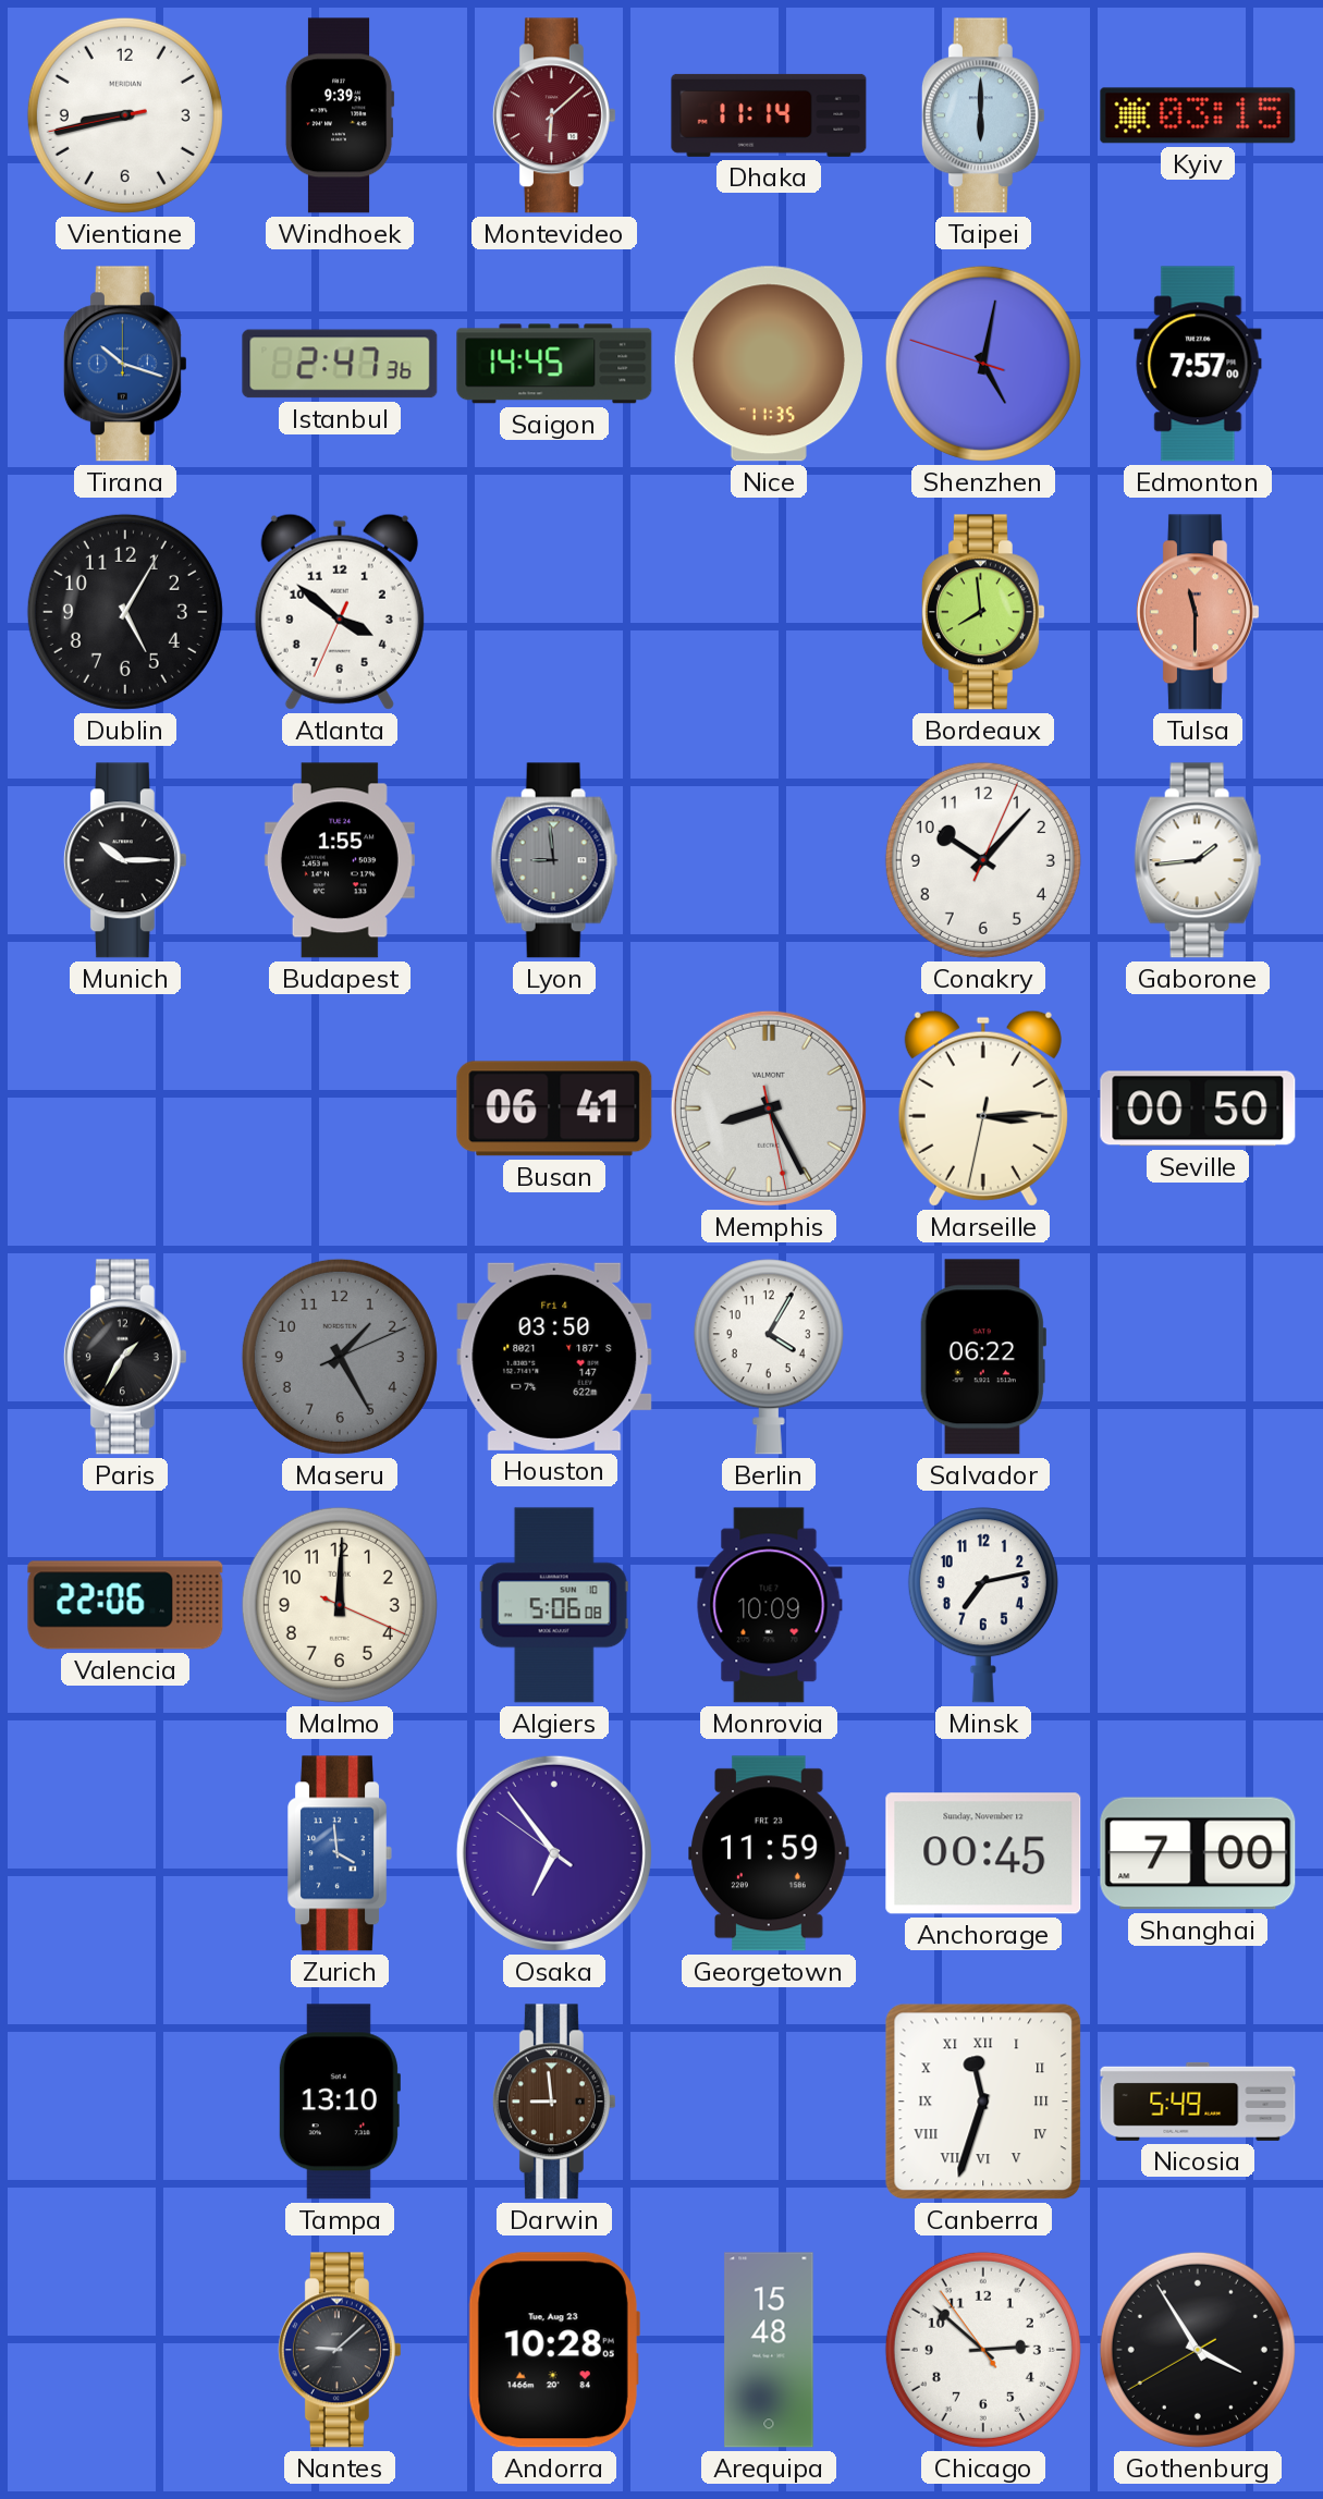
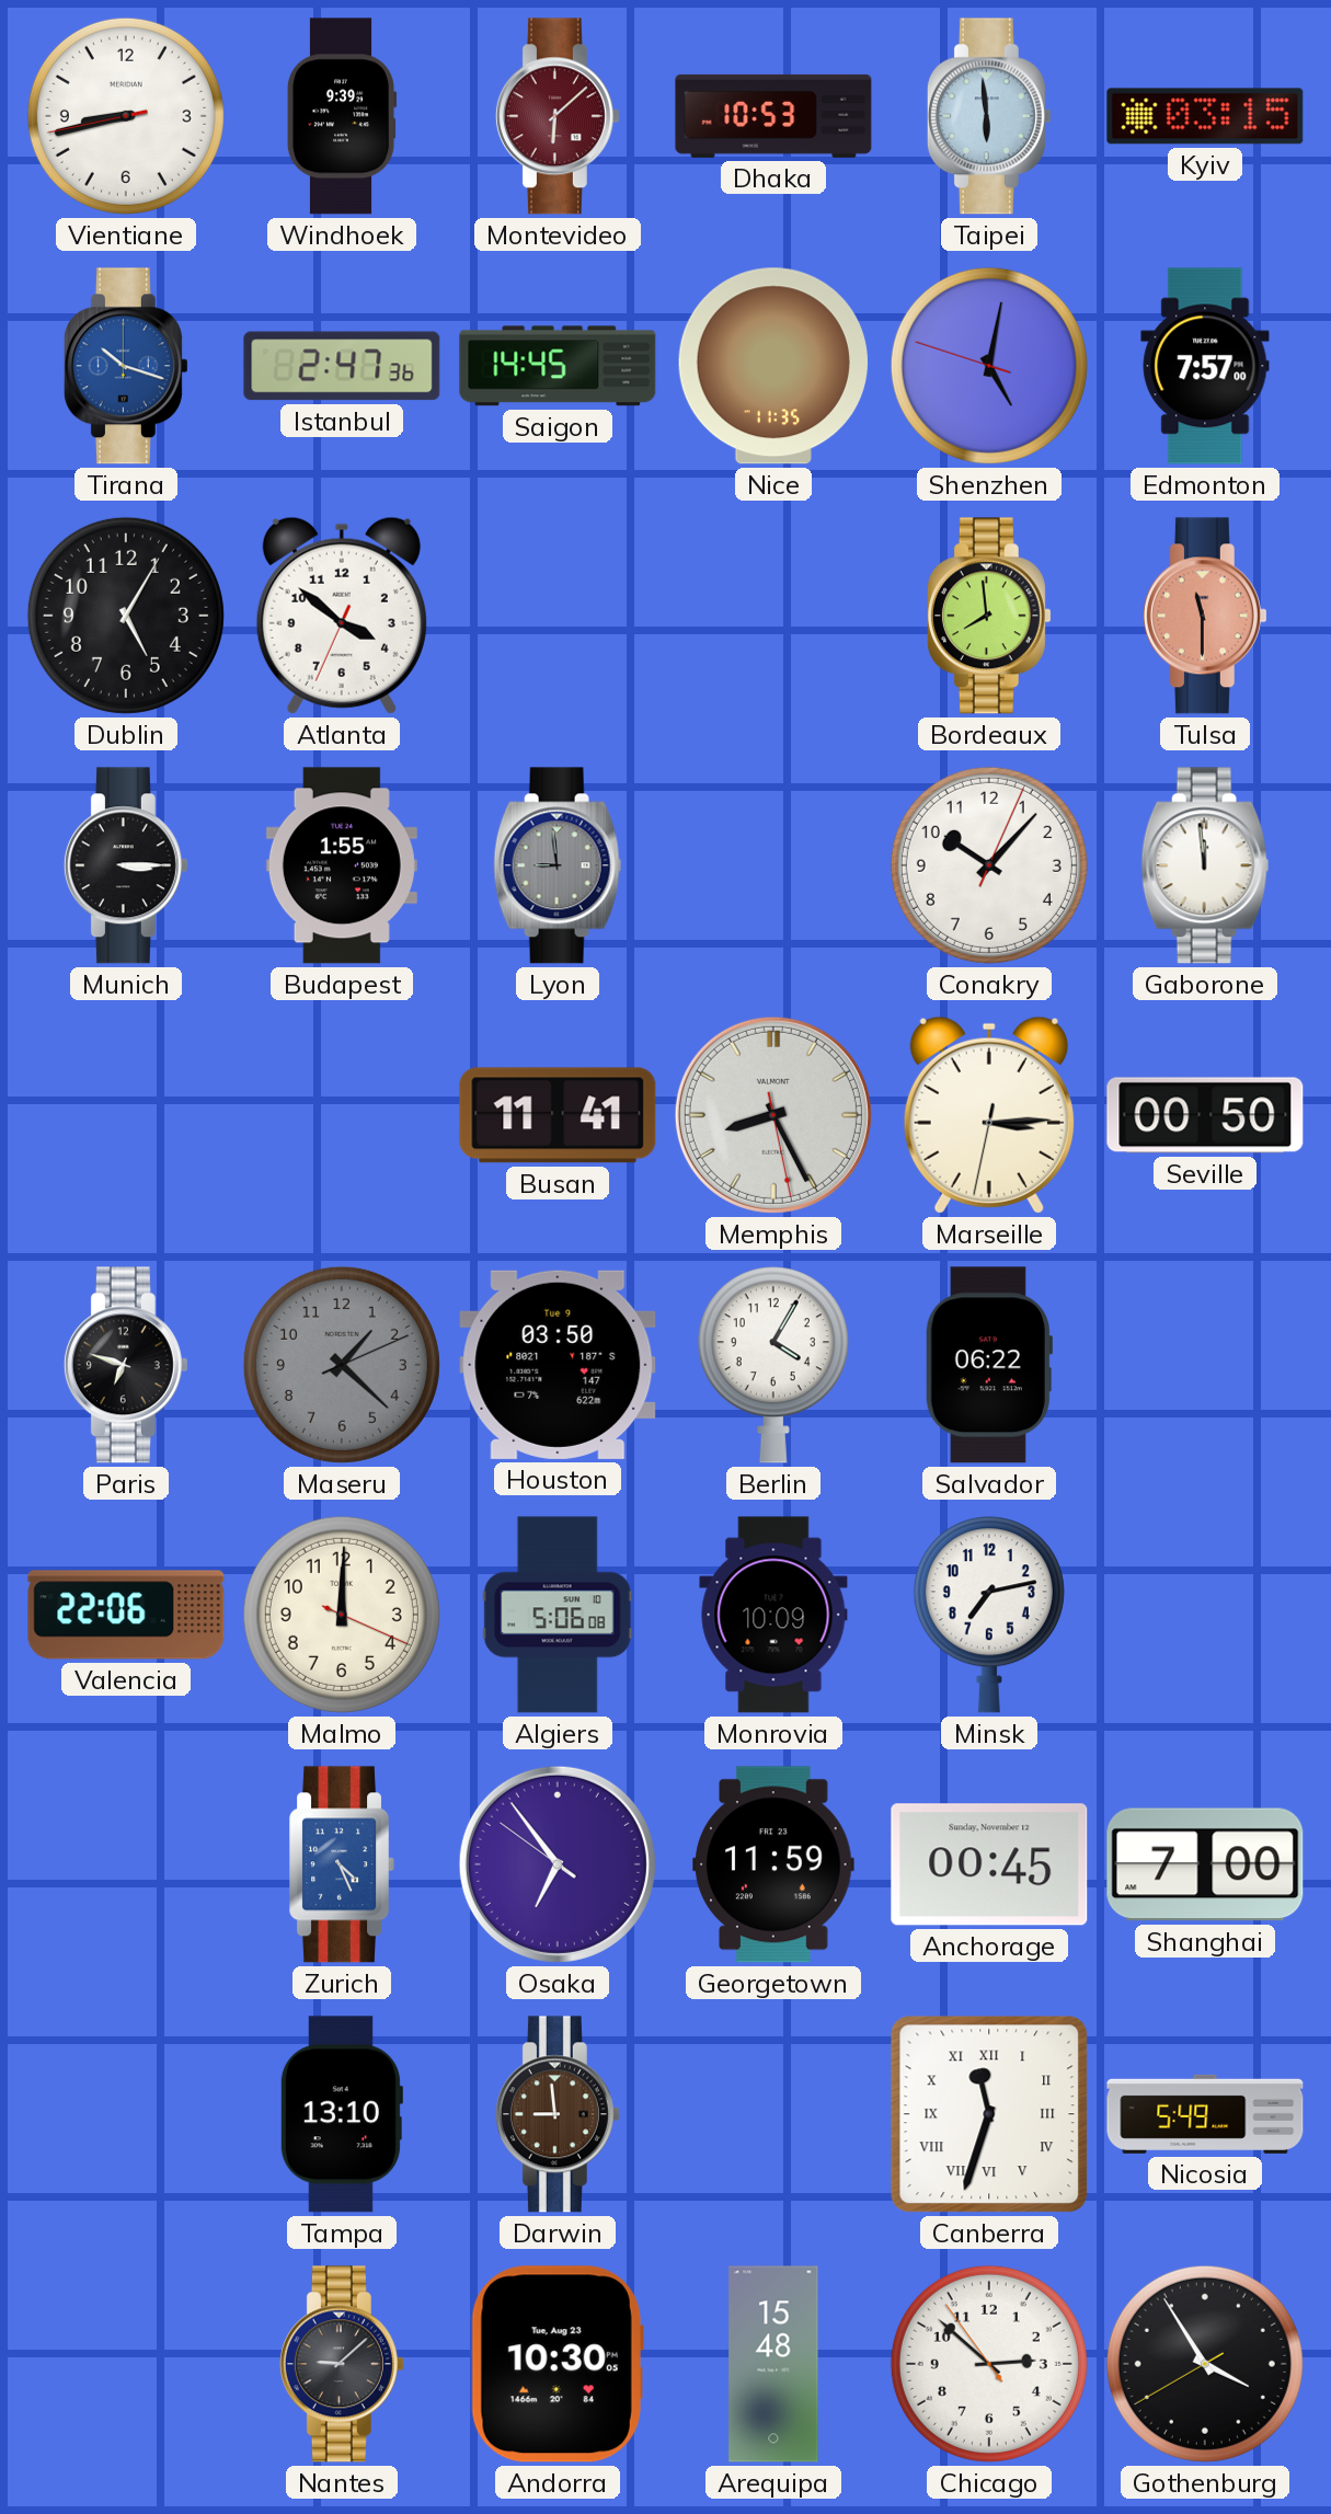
Dhaka: 11:14 -> 10:53 (773, 116)
Taipei: 6:00 -> 5:59 (989, 116)
Munich: 10:15 -> 3:15 (126, 865)
Gaborone: 1:44 -> 11:59 (1205, 865)
Busan: 06:41 -> 11:41 (558, 1115)
Paris: 1:35 -> 6:48 (126, 1365)
Maseru: 1:25 -> 1:22 (342, 1365)
Houston date: Fri 4 -> Tue 9 (558, 1365)
Zurich: 3:59 -> 4:26 (343, 1864)
Andorra: 10:28 -> 10:30 (558, 2364)
